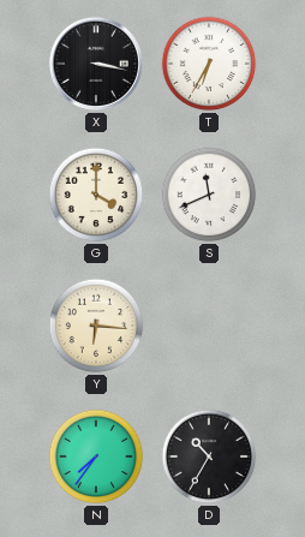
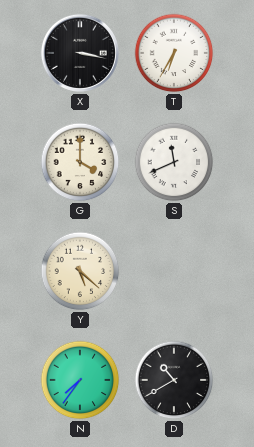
Y: 6:16 -> 5:22 (80, 271)
D: 10:35 -> 10:40 (174, 380)
